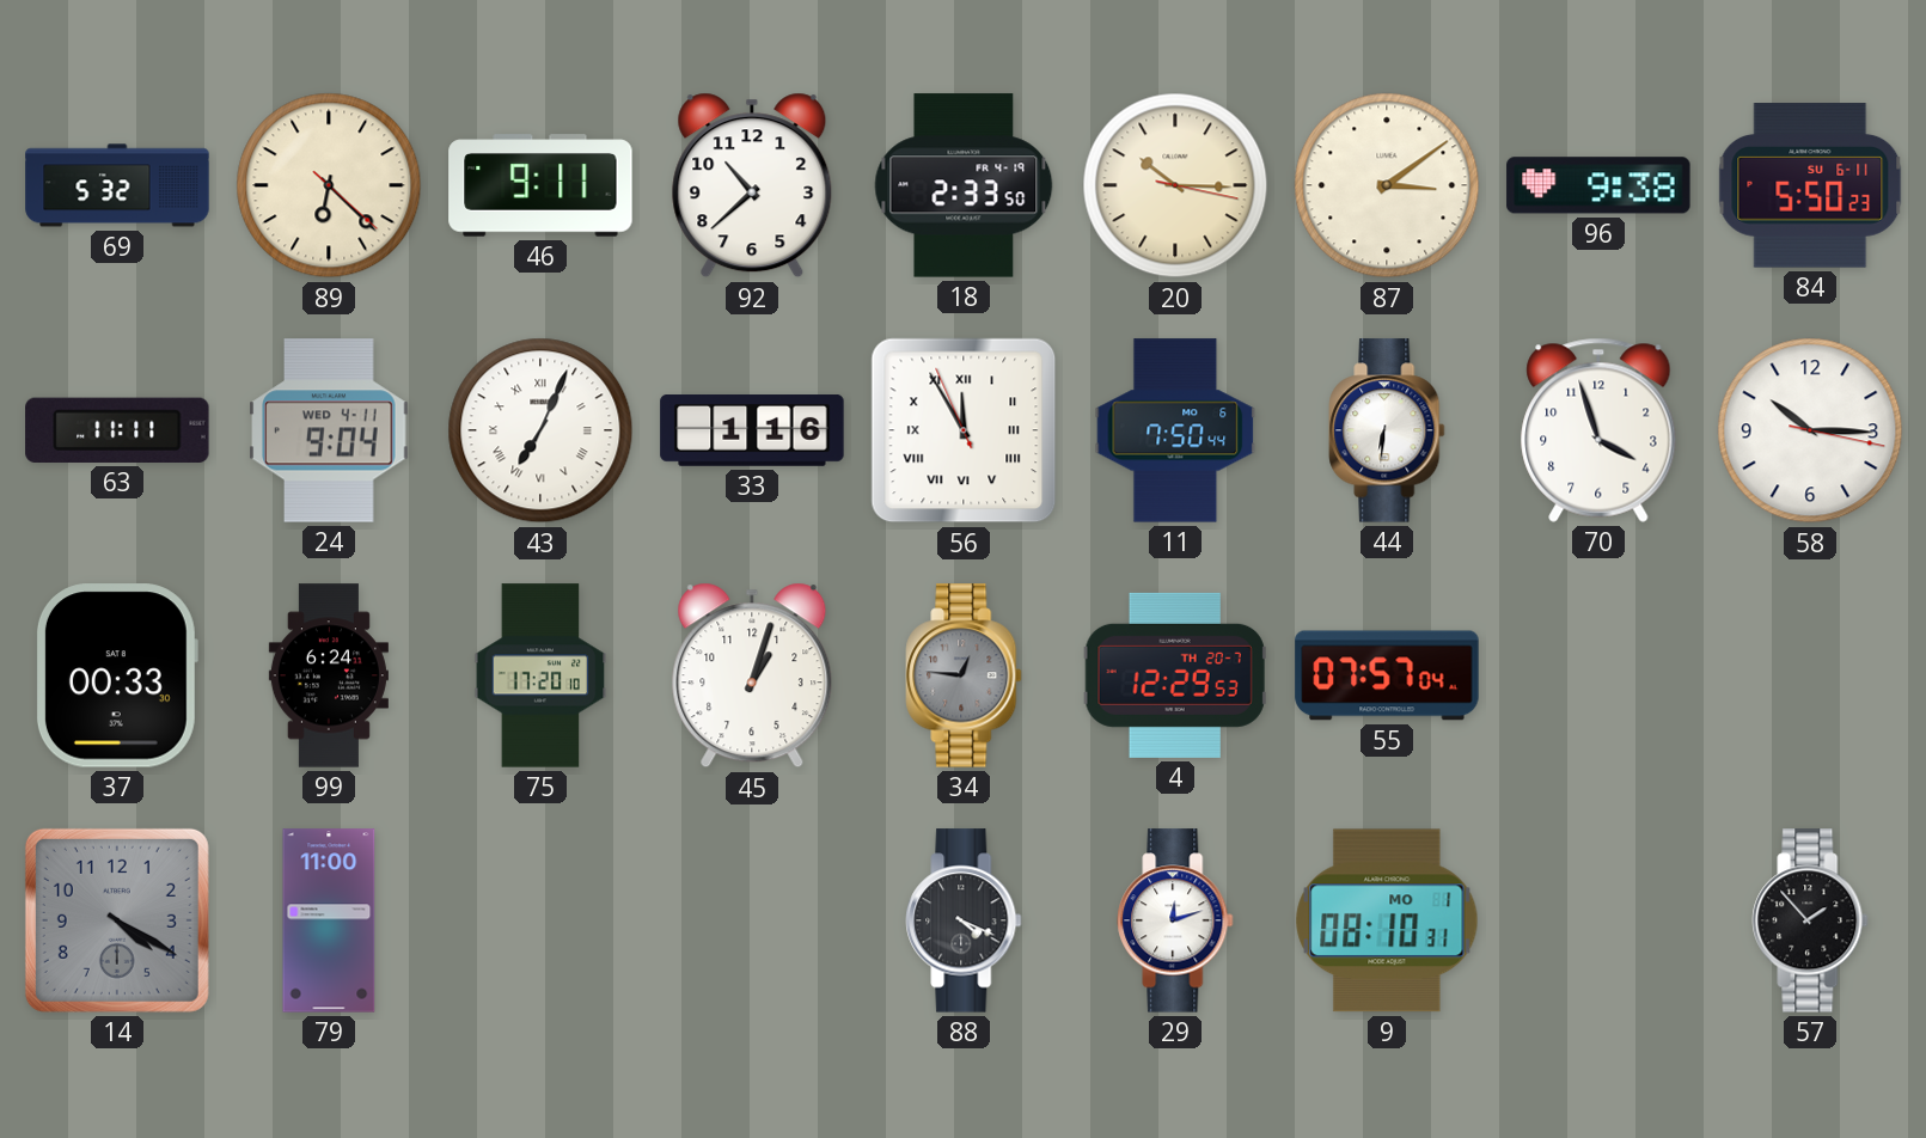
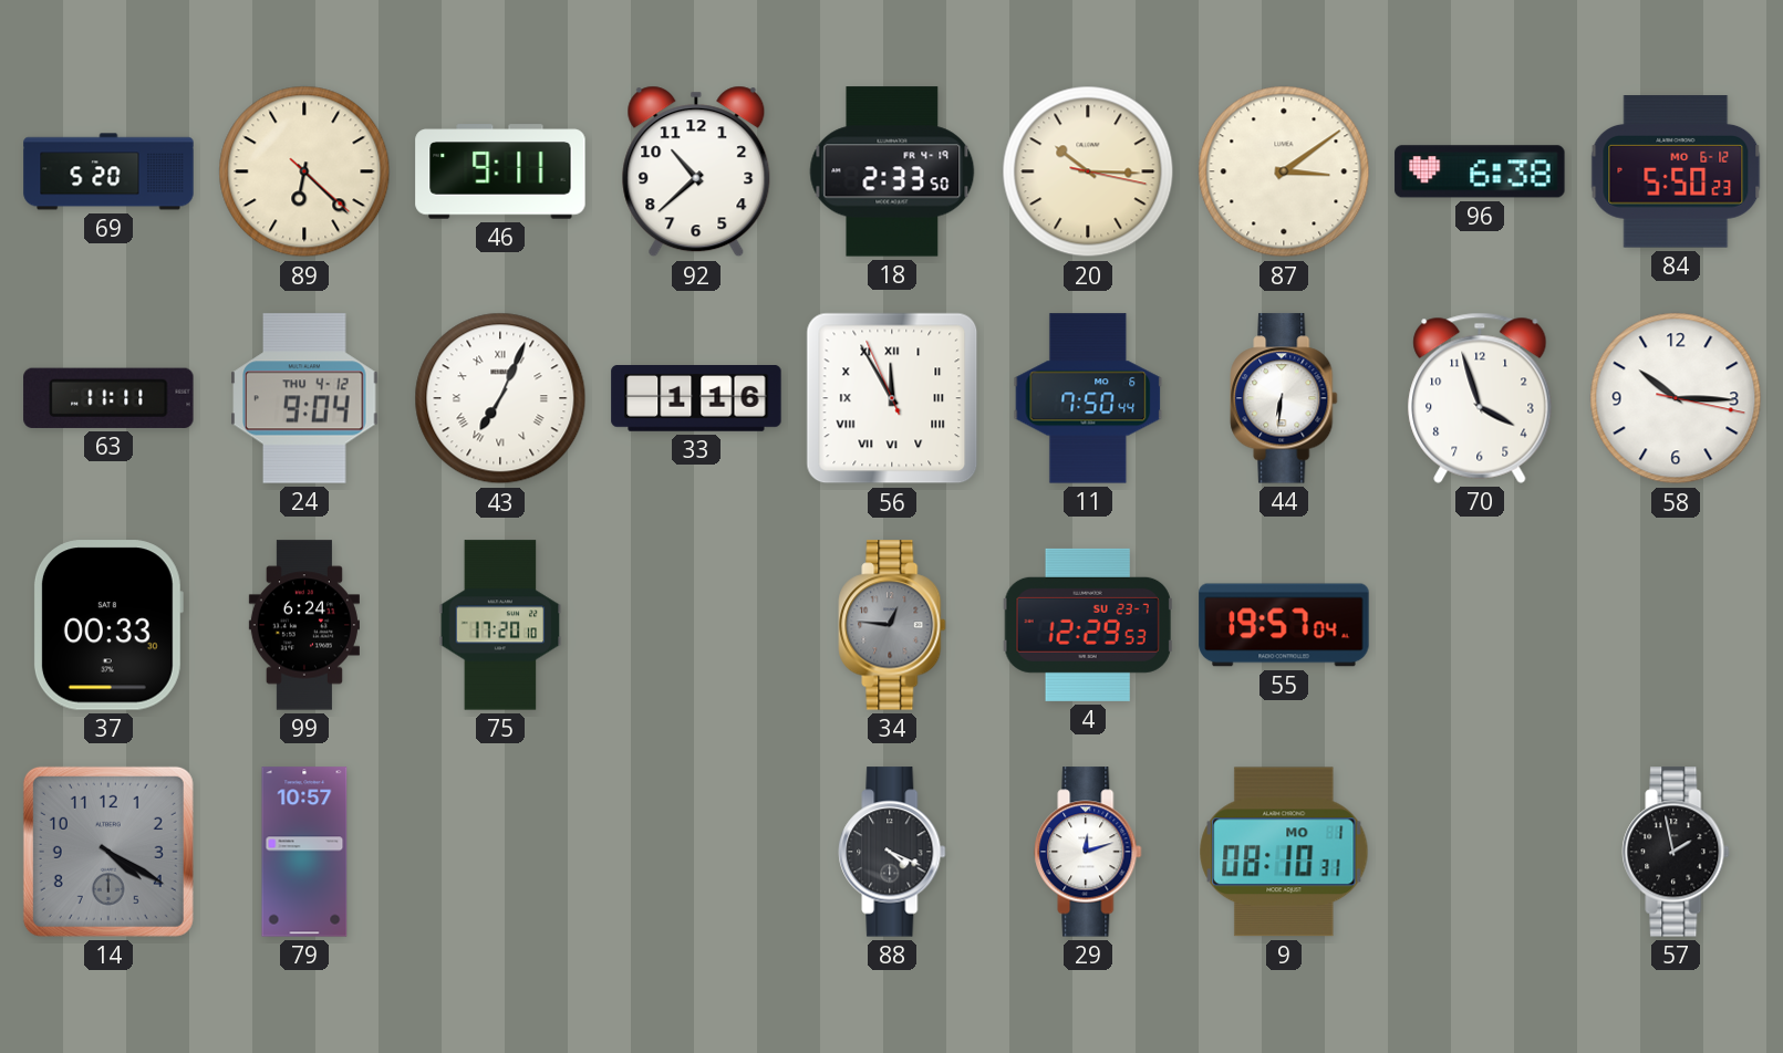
69: 5:32 -> 5:20 (108, 171)
96: 9:38 -> 6:38 (1480, 171)
84 date: SU 6-11 -> MO 6-12 (1676, 171)
24 date: WED 4-11 -> THU 4-12 (304, 398)
45: 1:03 -> none (752, 675)
4 date: TH 20-7 -> SU 23-7 (1088, 625)
55: 07:57 -> 19:57 (1284, 625)
79: 11:00 -> 10:57 (304, 852)
57: 1:53 -> 1:58 (1676, 852)
